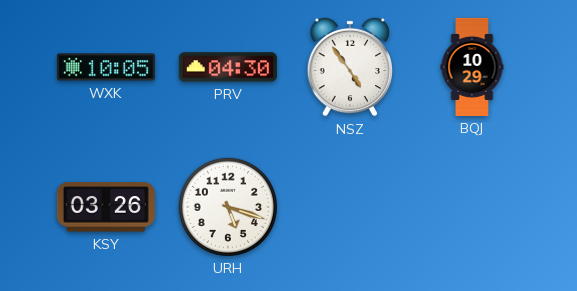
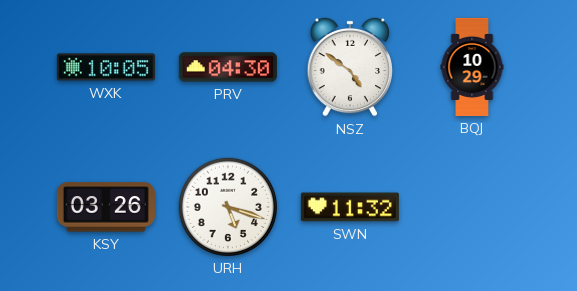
NSZ: 4:54 -> 4:51 (350, 67)
SWN: none -> 11:32 (350, 207)
